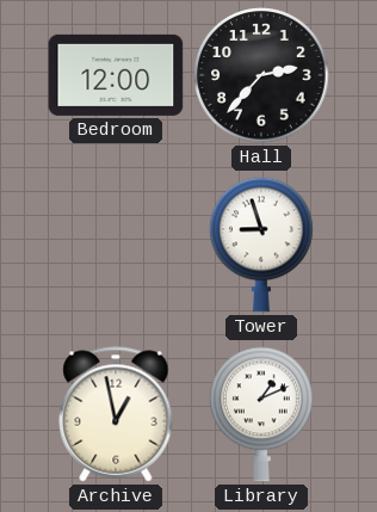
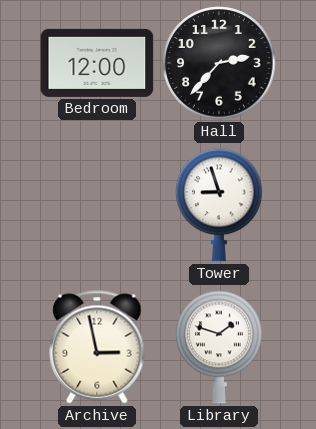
Archive: 12:58 -> 2:58 (97, 347)
Library: 1:11 -> 1:48 (220, 347)
